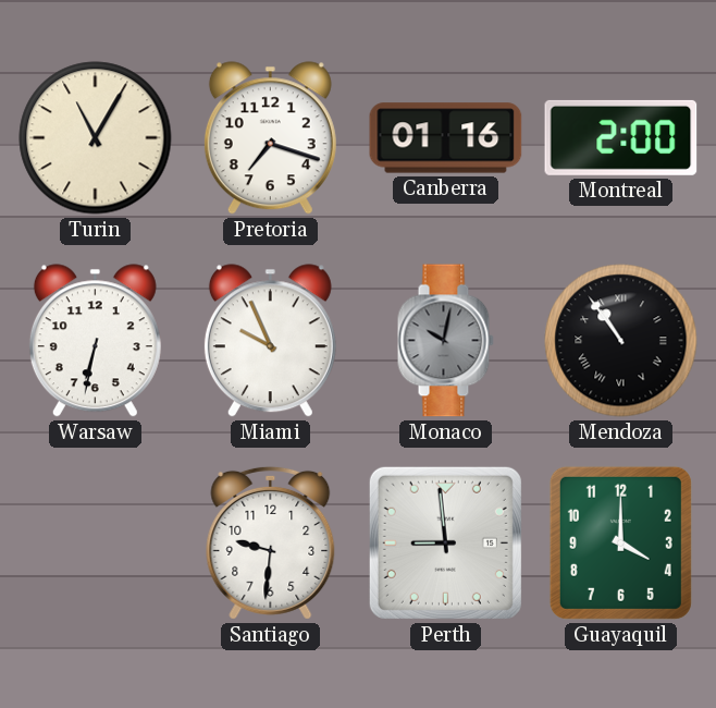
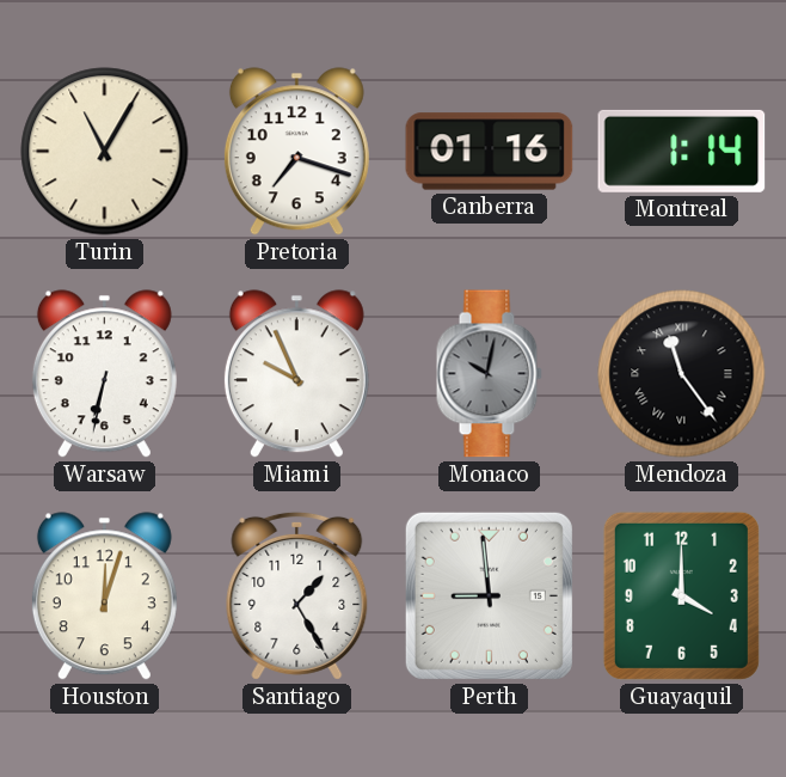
Montreal: 2:00 -> 1:14 (682, 151)
Mendoza: 10:54 -> 11:24 (682, 374)
Houston: none -> 12:03 (104, 596)
Santiago: 9:31 -> 1:25 (297, 595)
